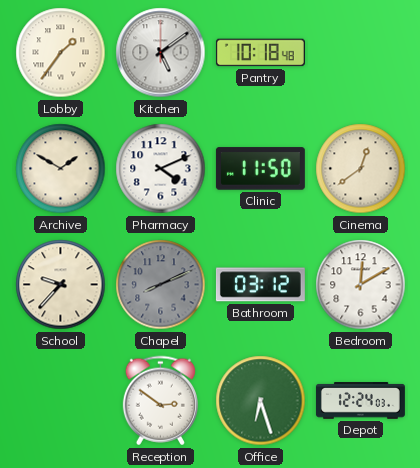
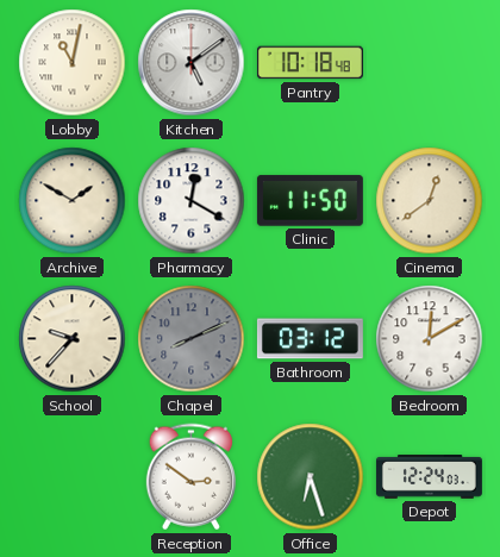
Lobby: 1:36 -> 11:02 (73, 63)
Pharmacy: 4:11 -> 12:20 (192, 201)
